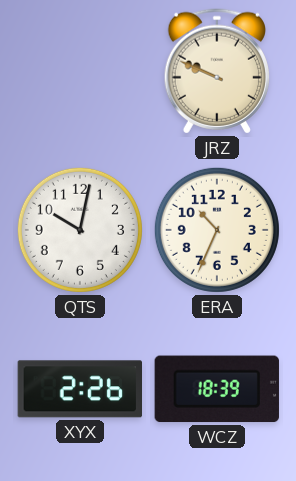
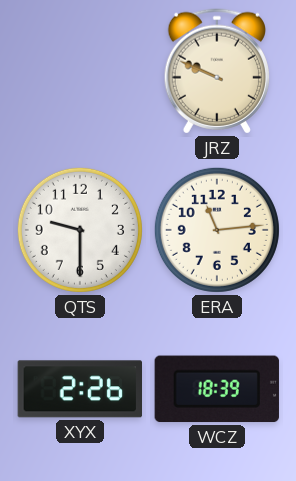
QTS: 10:02 -> 9:30 (80, 230)
ERA: 10:34 -> 11:14 (217, 230)
